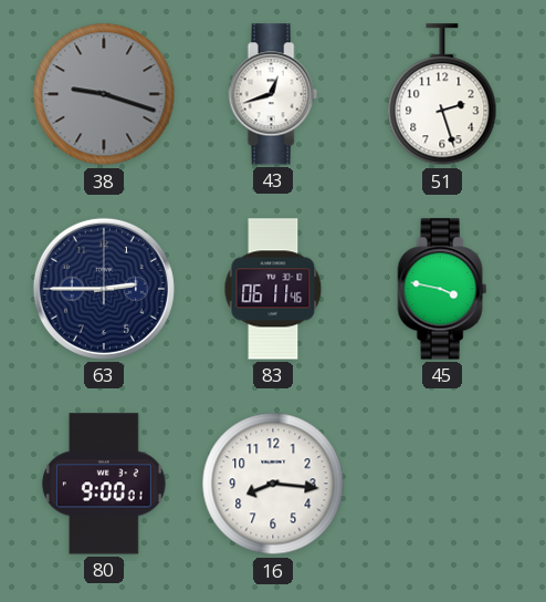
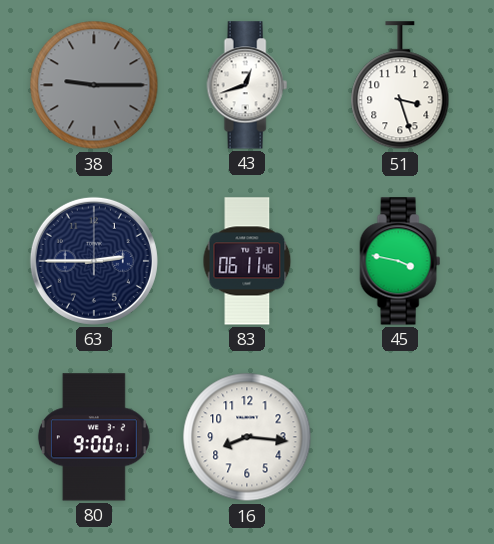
38: 9:18 -> 9:15 (94, 85)
51: 2:27 -> 3:27 (400, 86)
